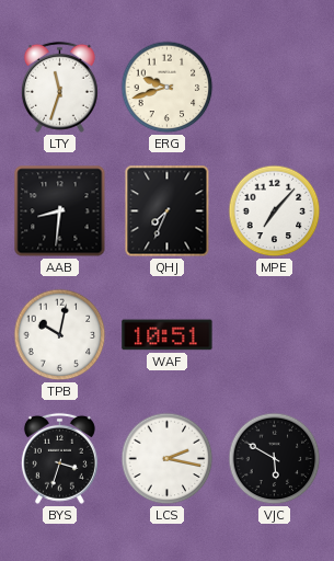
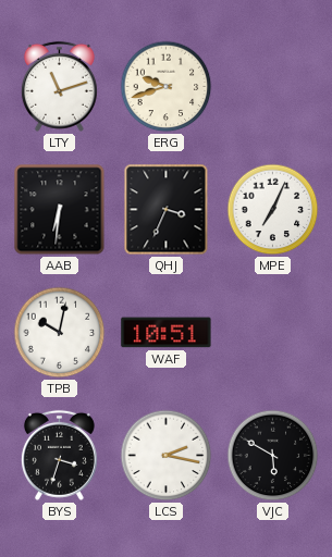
LTY: 11:33 -> 11:12 (59, 86)
AAB: 8:31 -> 6:31 (60, 210)
QHJ: 7:34 -> 3:34 (167, 210)
MPE: 7:07 -> 7:04 (273, 210)
